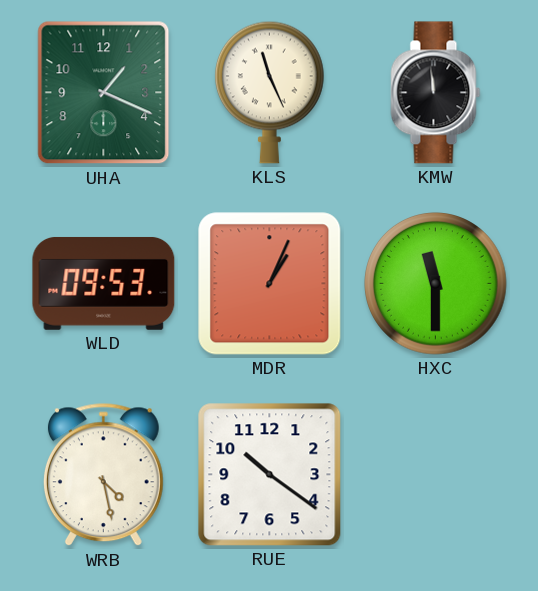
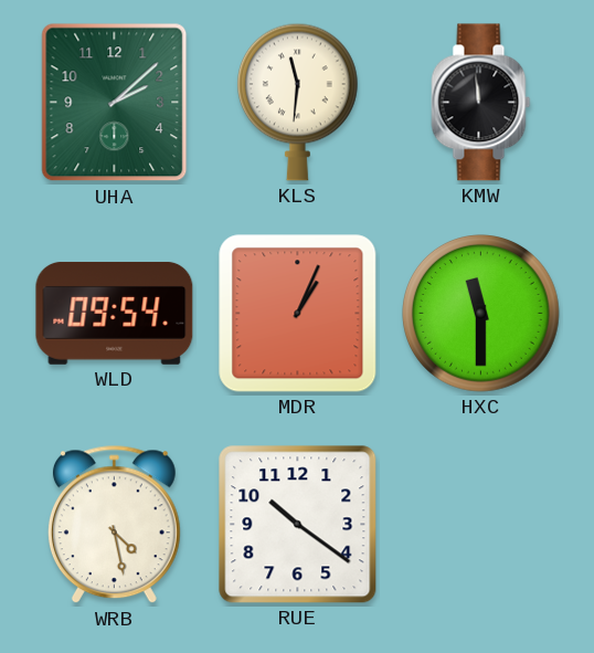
UHA: 1:19 -> 2:08 (115, 103)
KLS: 11:26 -> 11:31 (297, 102)
WLD: 09:53 -> 09:54 (115, 313)
